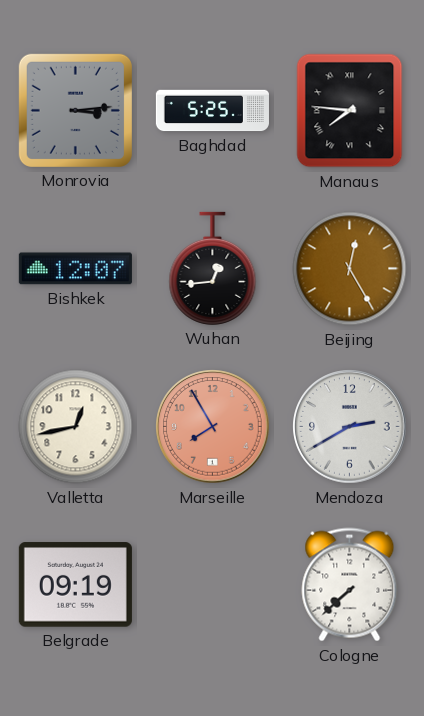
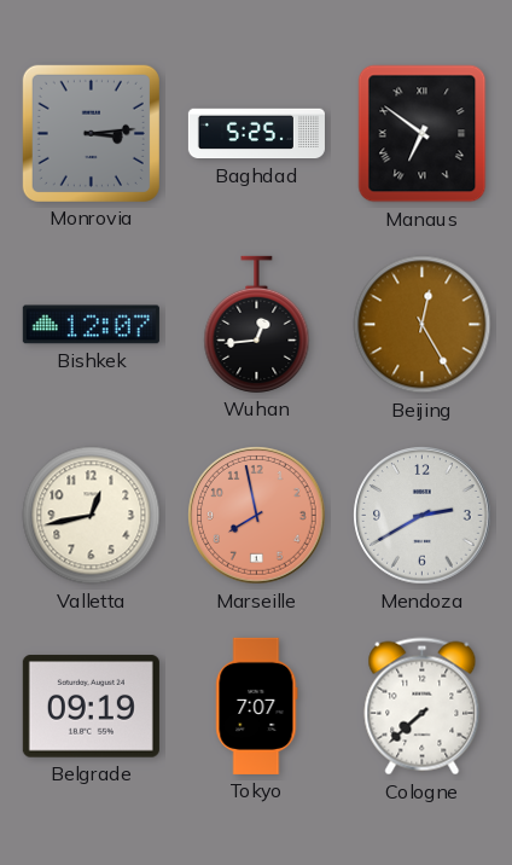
Manaus: 7:46 -> 6:51 (423, 134)
Marseille: 7:55 -> 7:58 (257, 516)
Tokyo: none -> 7:07 (257, 706)
